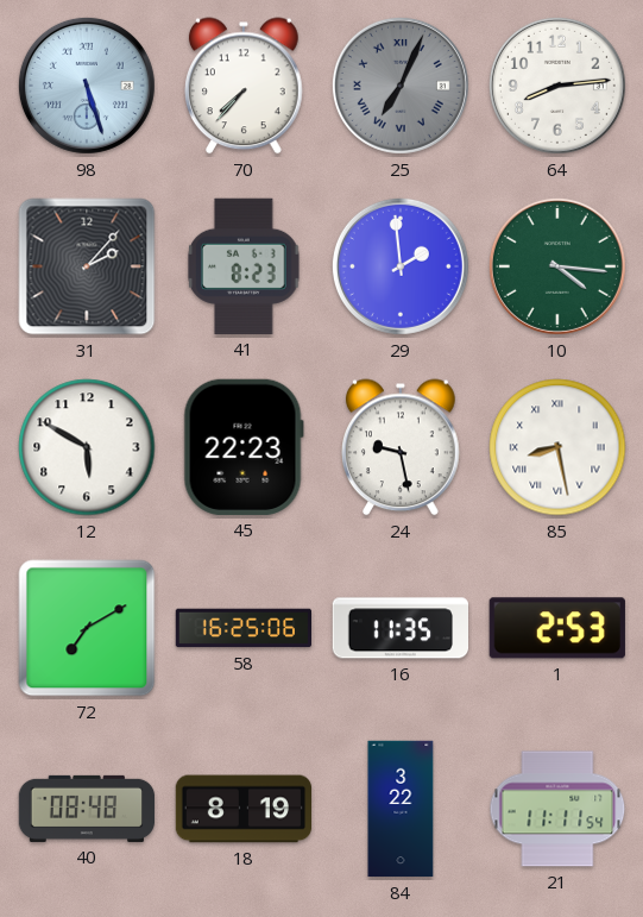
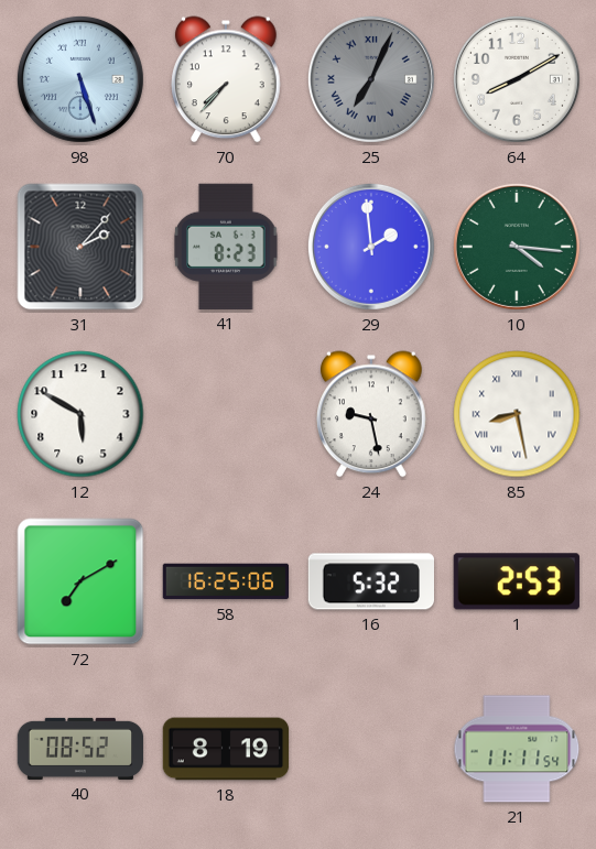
64: 8:14 -> 8:10 (517, 79)
45: 22:23 -> none (244, 447)
16: 11:35 -> 5:32 (370, 581)
40: 08:48 -> 08:52 (80, 749)
84: 3:22 -> none (401, 809)
